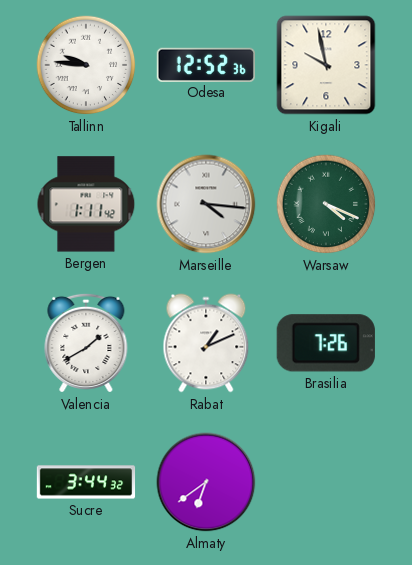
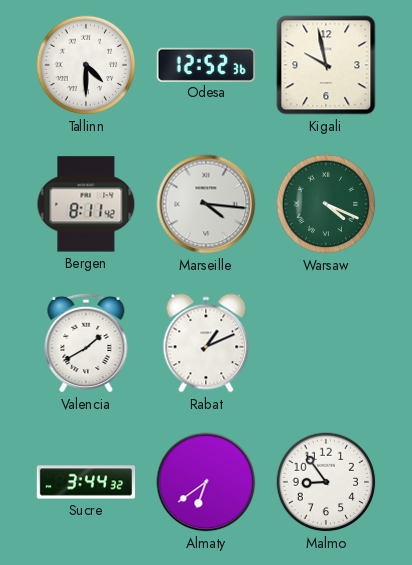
Tallinn: 9:46 -> 4:30 (86, 65)
Bergen: 1:11 -> 8:11 (86, 204)
Brasilia: 7:26 -> none (326, 343)
Malmo: none -> 8:54 (326, 482)
